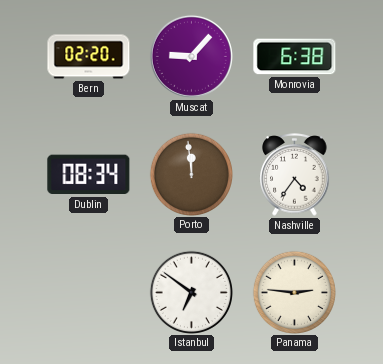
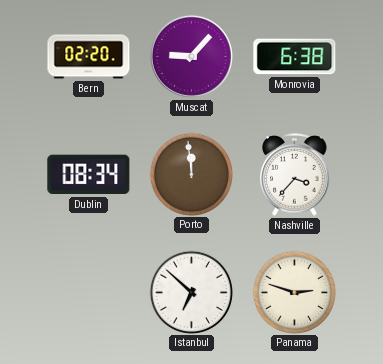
Nashville: 4:36 -> 3:37 (295, 175)
Istanbul: 6:51 -> 6:52 (191, 292)
Panama: 2:46 -> 2:48 (294, 292)
